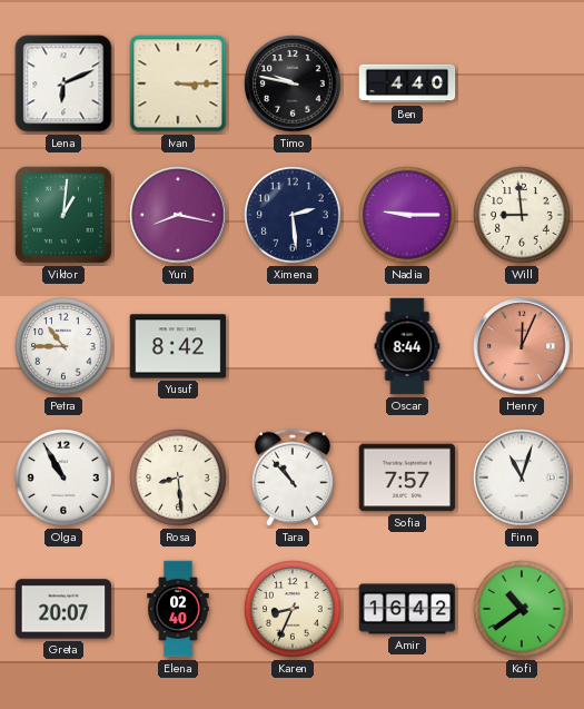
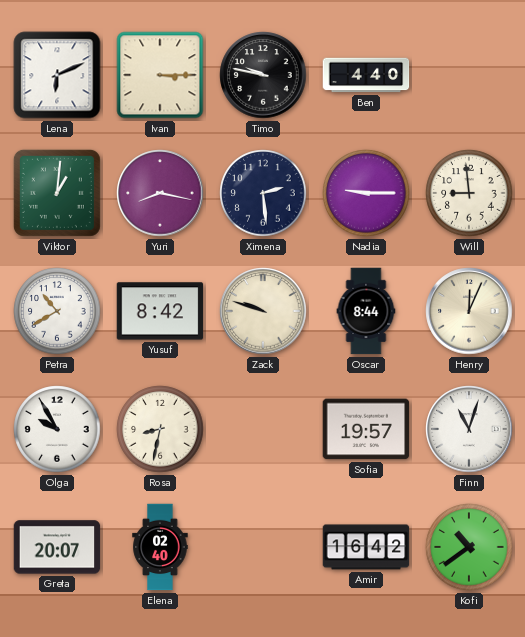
Petra: 10:45 -> 10:40 (57, 311)
Zack: none -> 9:48 (263, 311)
Henry dial: salmon -> cream (469, 311)
Olga: 10:55 -> 9:55 (57, 429)
Rosa: 8:29 -> 8:32 (160, 429)
Tara: 10:53 -> none (293, 477)
Sofia: 7:57 -> 19:57 (366, 429)
Karen: 8:34 -> none (293, 609)
